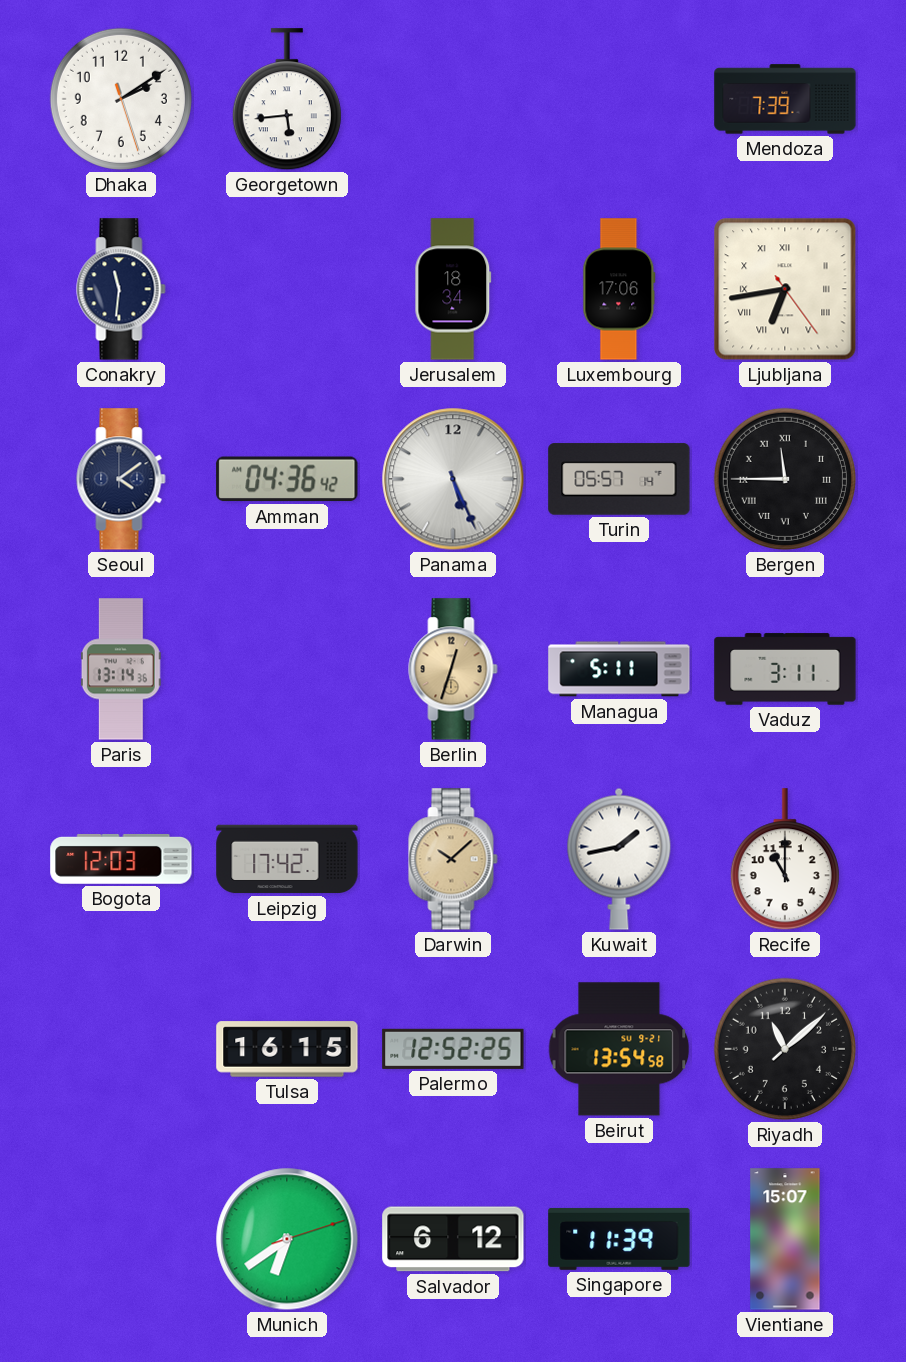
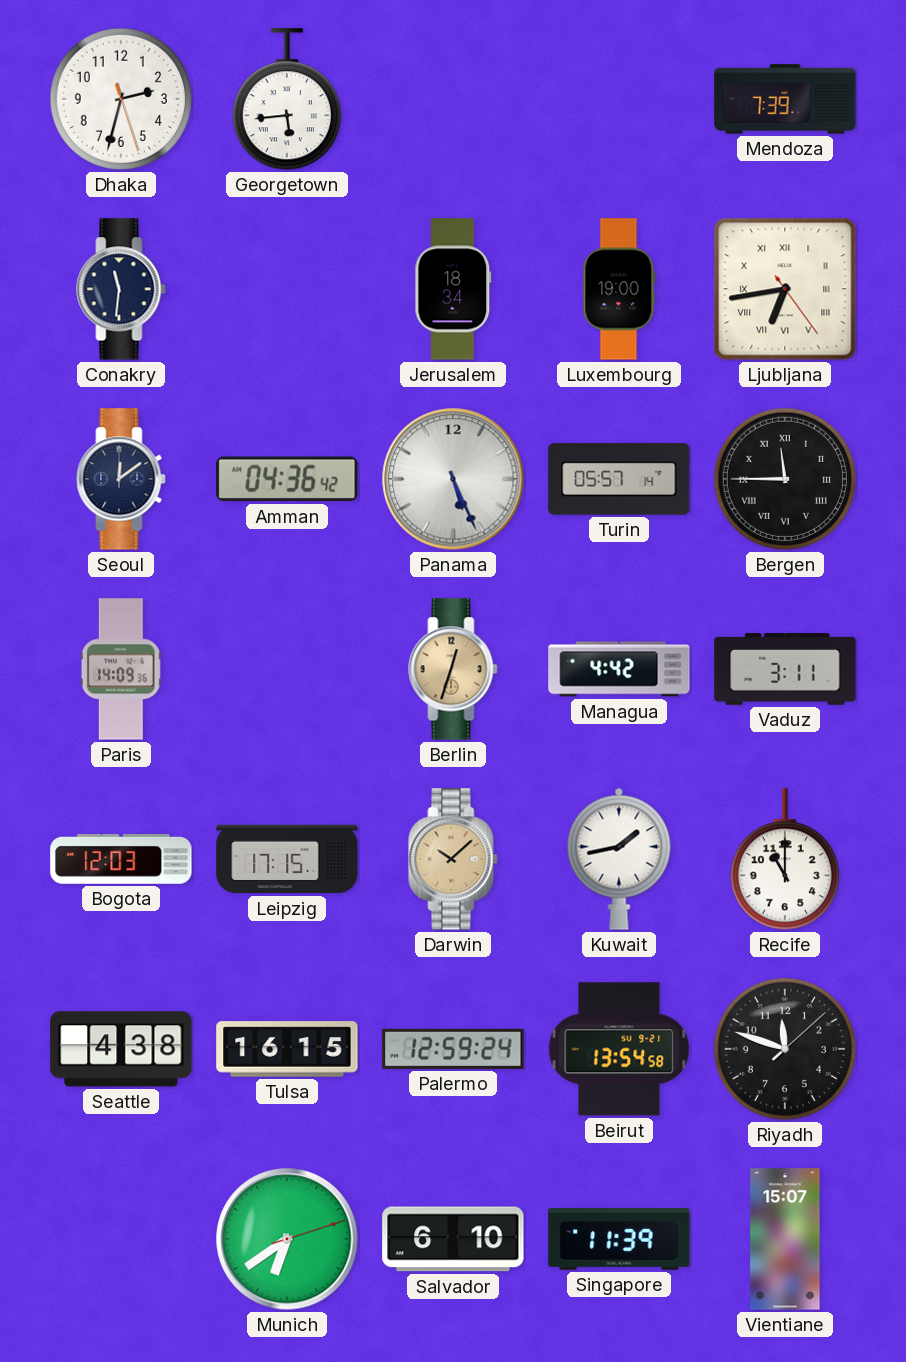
Dhaka: 2:09 -> 2:32 (121, 99)
Luxembourg: 17:06 -> 19:00 (619, 289)
Seoul: 4:09 -> 12:09 (121, 479)
Paris: 13:14 -> 14:09 (121, 669)
Managua: 5:11 -> 4:42 (619, 669)
Leipzig: 17:42 -> 17:15 (287, 859)
Seattle: none -> 4:38 (121, 1049)
Palermo: 12:52 -> 12:59 (453, 1049)
Riyadh: 11:08 -> 11:48 (785, 1049)
Salvador: 6:12 -> 6:10 (453, 1239)
